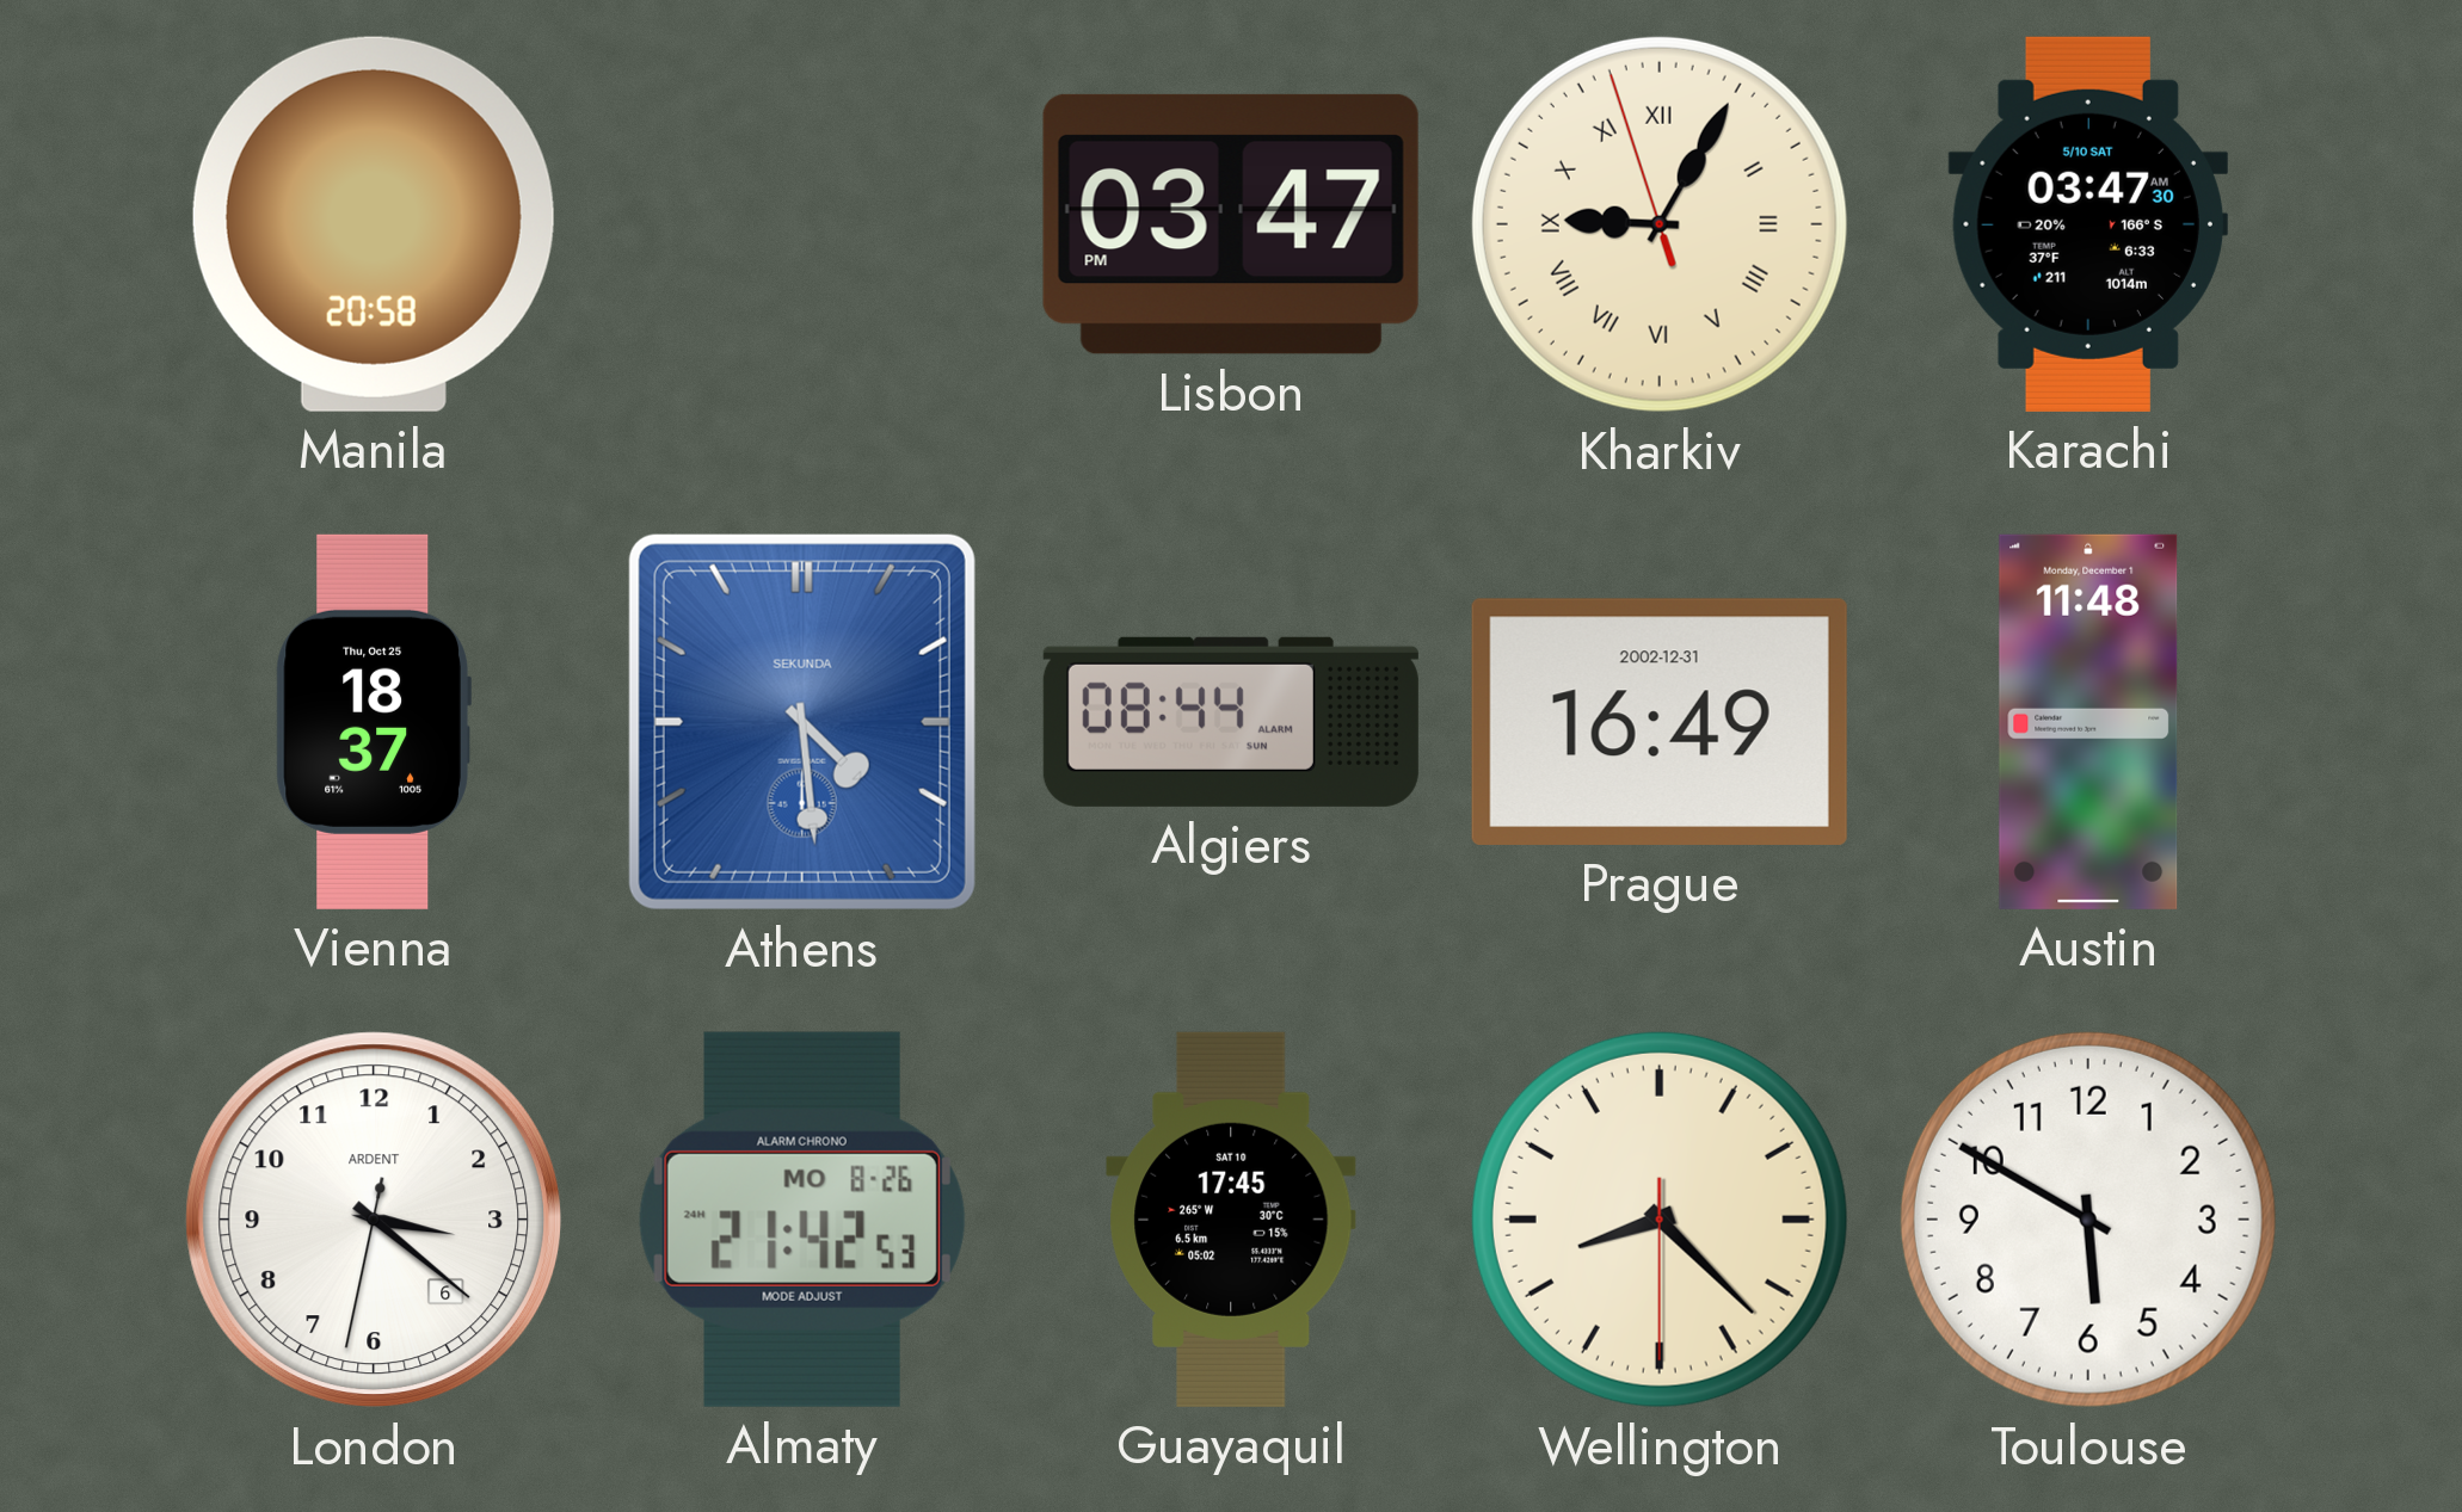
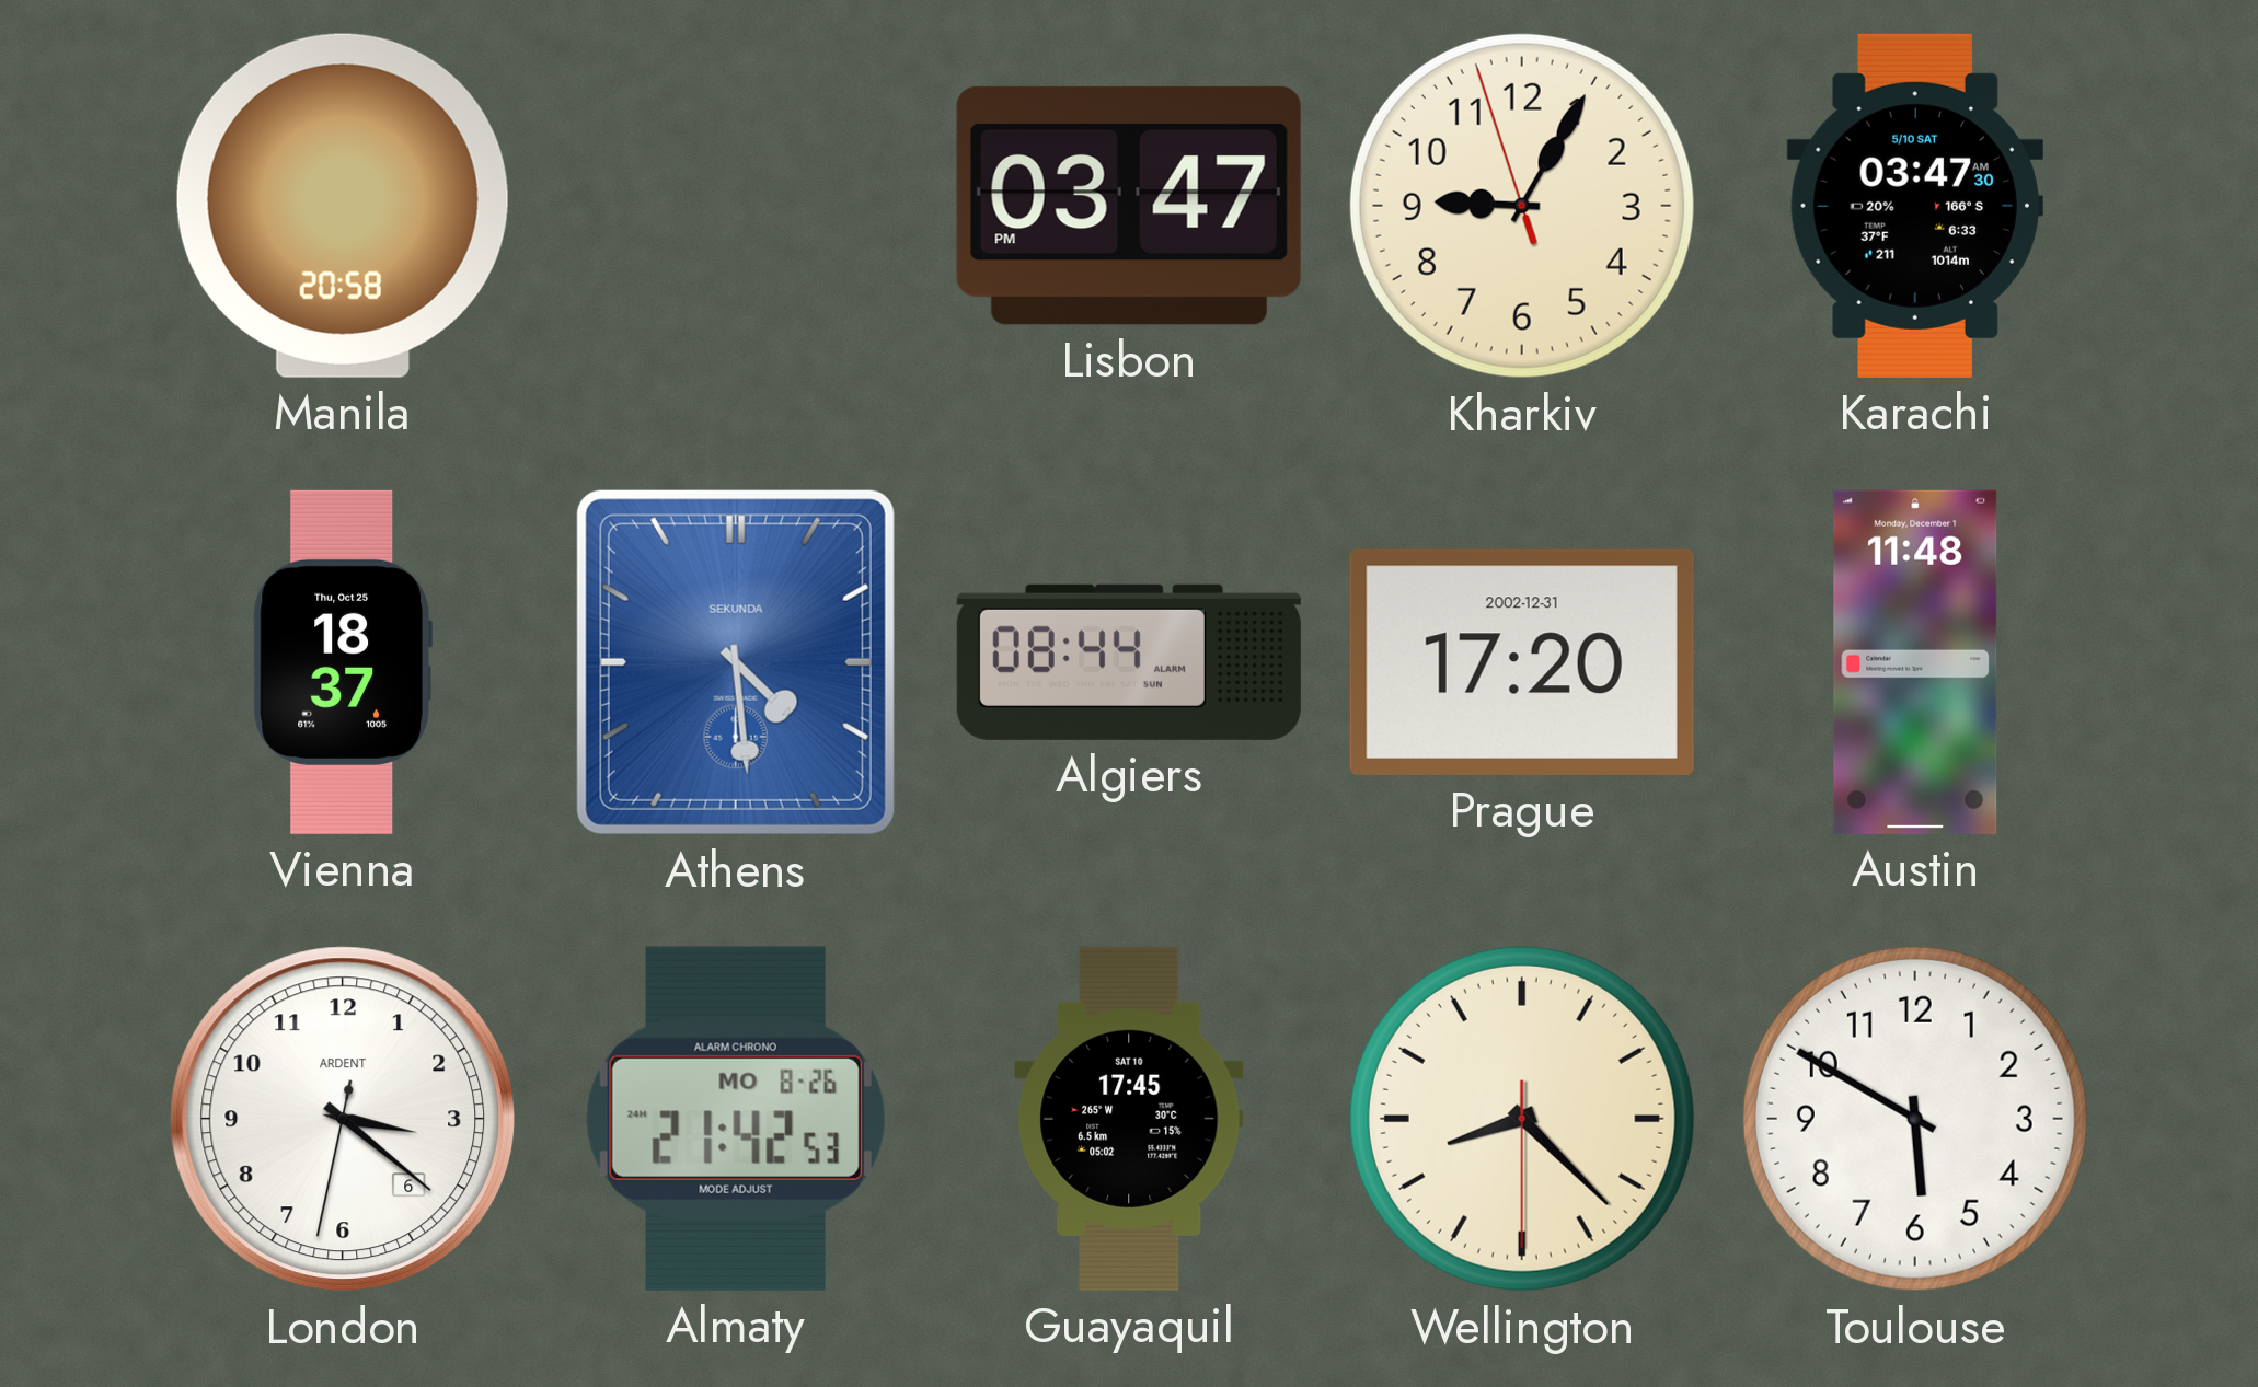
Kharkiv numerals: Roman -> Arabic (1522, 206)
Prague: 16:49 -> 17:20 (1522, 662)
